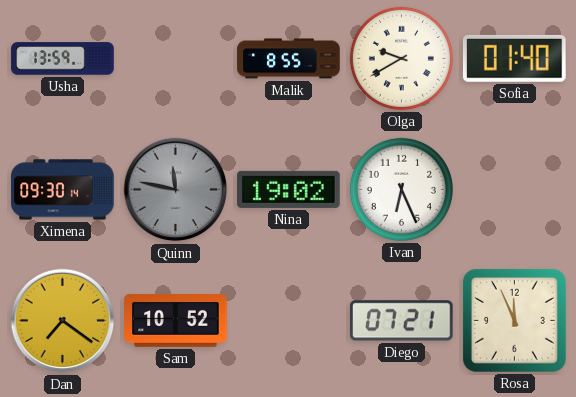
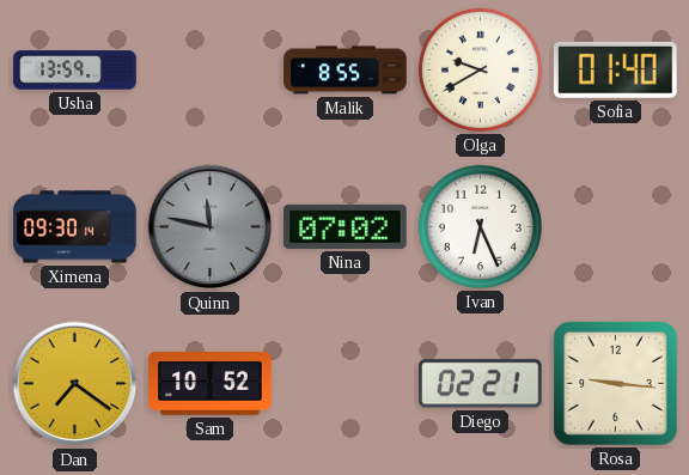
Nina: 19:02 -> 07:02 (346, 226)
Diego: 07:21 -> 02:21 (480, 384)
Rosa: 11:56 -> 9:16 (615, 383)
